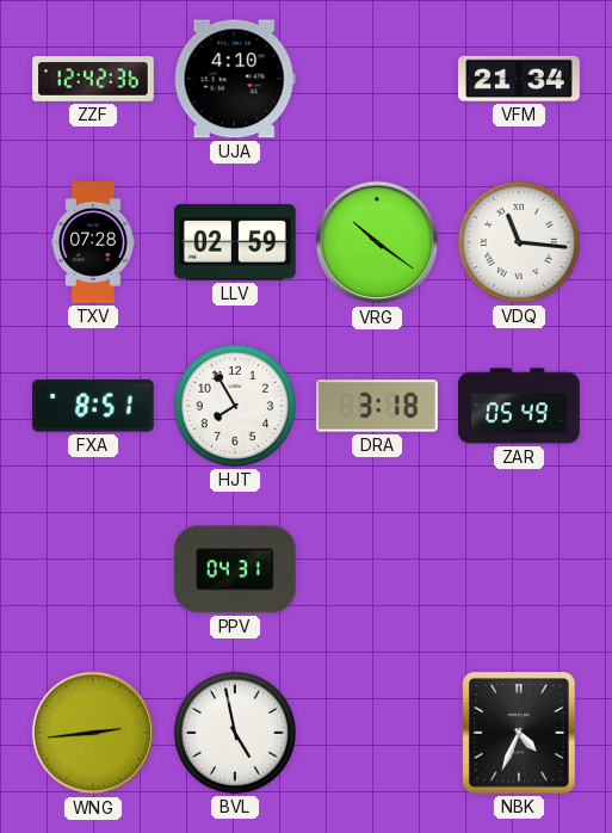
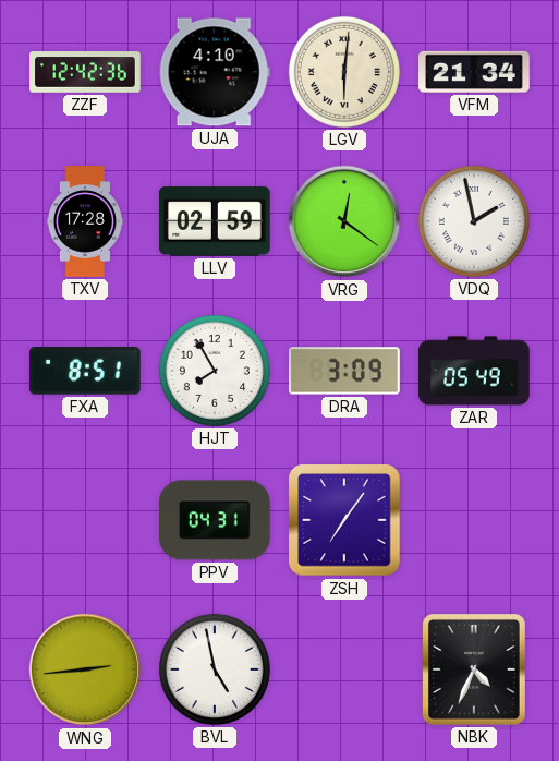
LGV: none -> 6:01 (344, 72)
TXV: 07:28 -> 17:28 (85, 221)
VRG: 10:21 -> 12:21 (344, 221)
VDQ: 11:16 -> 1:58 (474, 221)
DRA: 3:18 -> 3:09 (344, 371)
ZSH: none -> 7:06 (344, 520)
